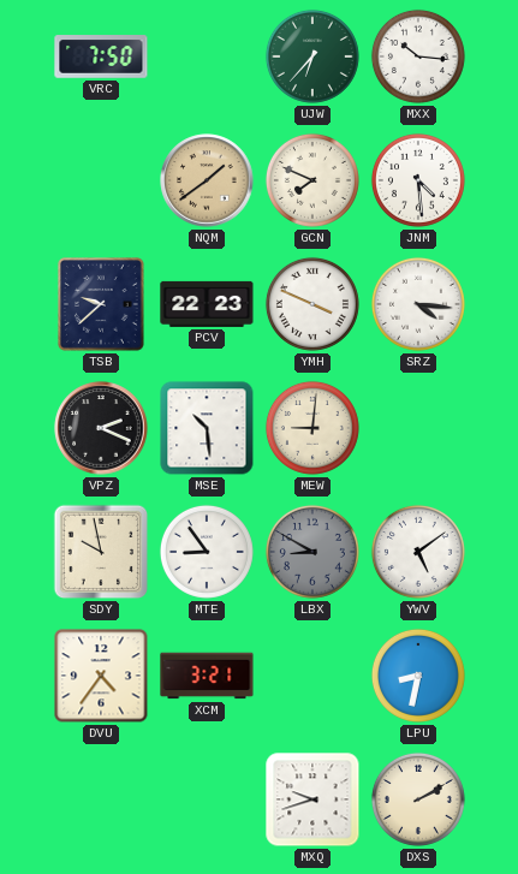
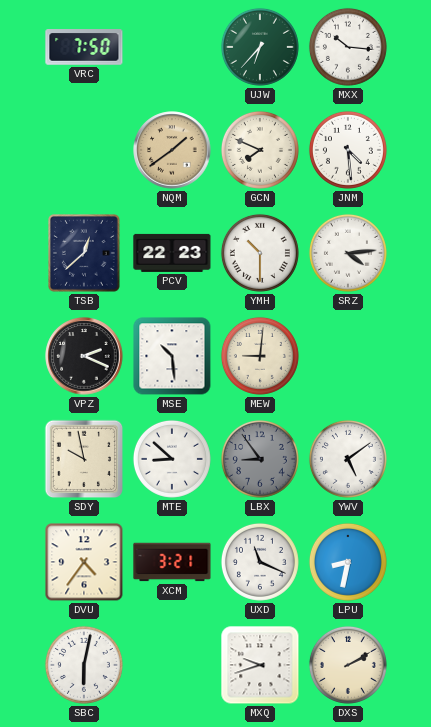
TSB: 9:38 -> 12:38 (85, 254)
YMH: 3:49 -> 10:30 (260, 253)
SRZ: 4:16 -> 4:14 (348, 253)
MTE: 8:54 -> 8:52 (172, 459)
LBX: 8:50 -> 8:54 (260, 459)
UXD: none -> 11:19 (260, 562)
SBC: none -> 6:02 (84, 665)
